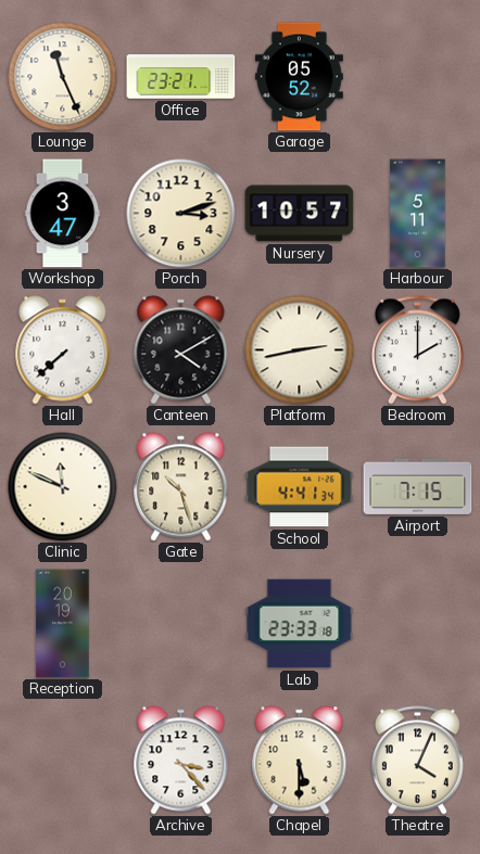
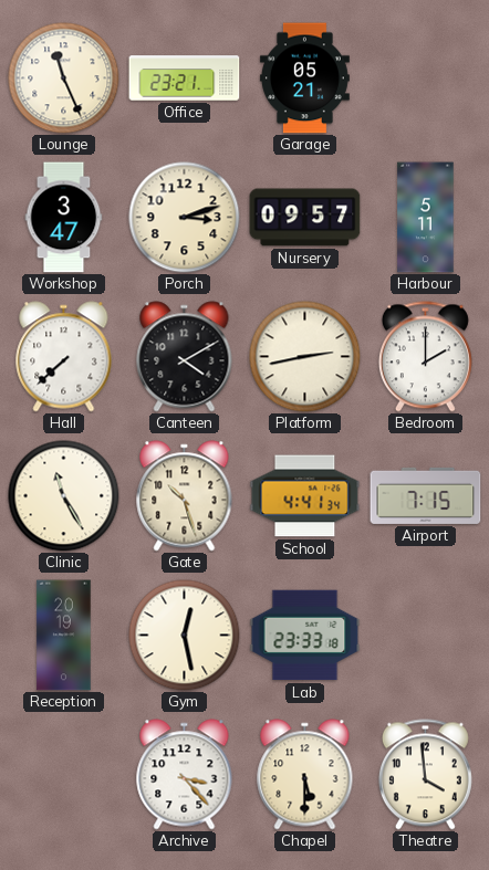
Garage: 05:52 -> 05:21 (304, 78)
Nursery: 10:57 -> 09:57 (305, 218)
Clinic: 11:49 -> 11:25 (64, 496)
Gym: none -> 12:28 (185, 636)
Theatre: 4:04 -> 3:59 (425, 775)
